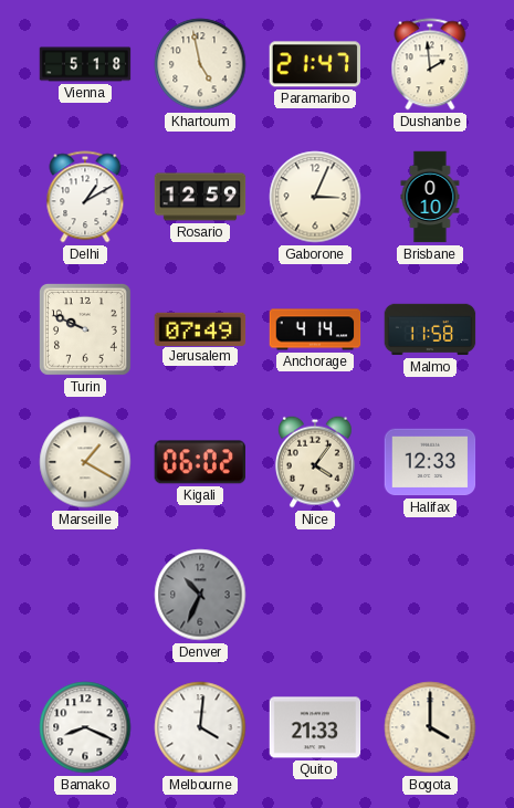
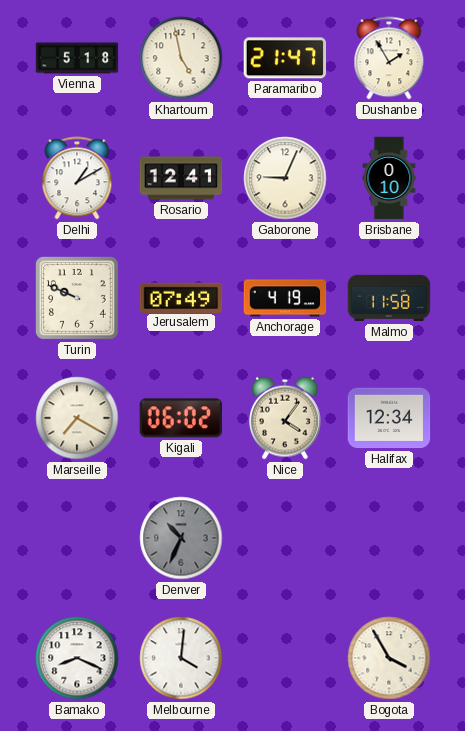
Dushanbe: 1:59 -> 1:55 (389, 58)
Rosario: 12:59 -> 12:41 (181, 178)
Gaborone: 3:04 -> 9:04 (285, 178)
Anchorage: 4:14 -> 4:19 (285, 298)
Marseille: 1:20 -> 7:20 (77, 418)
Halifax: 12:33 -> 12:34 (389, 418)
Quito: 21:33 -> none (315, 727)
Bogota: 4:00 -> 3:55 (389, 658)
